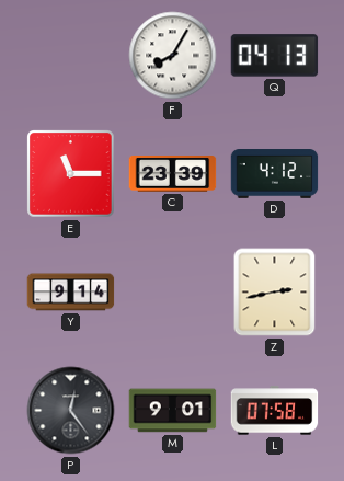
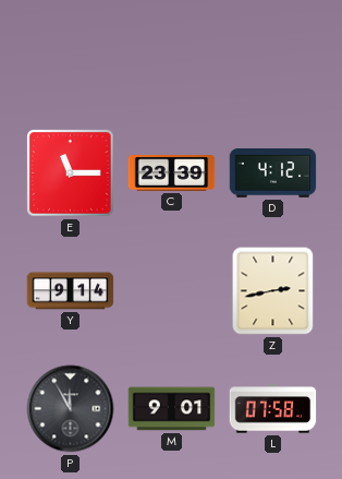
F: 8:05 -> none (173, 56)
Q: 04:13 -> none (275, 56)
P: 12:24 -> 11:55 (71, 409)
